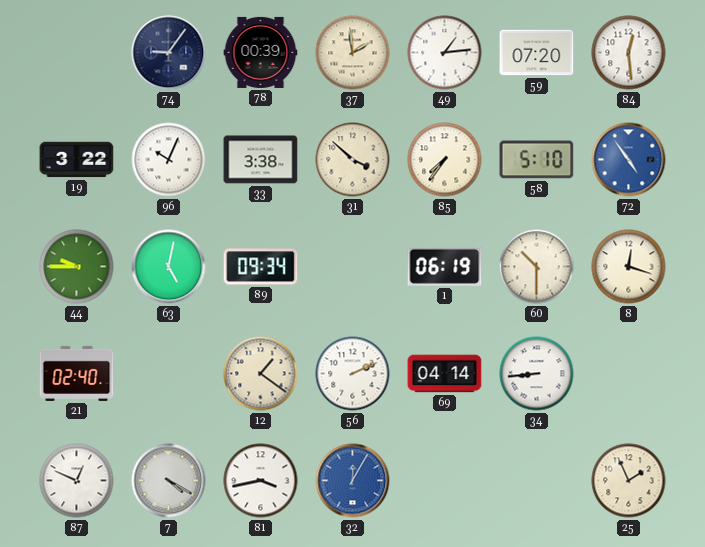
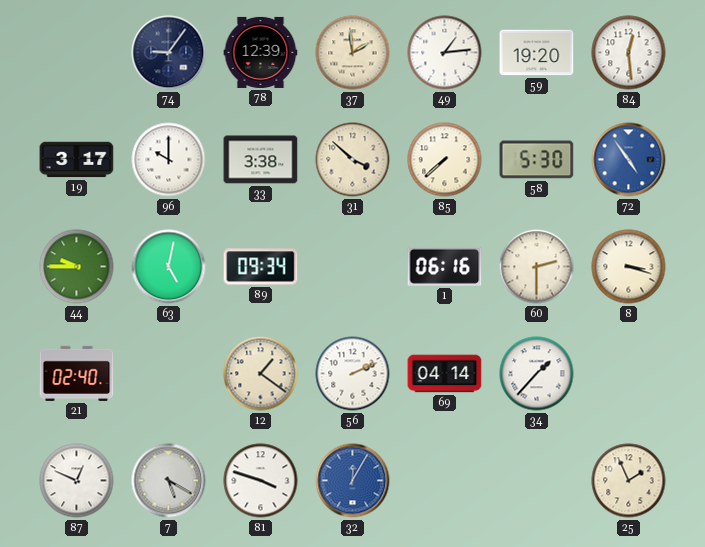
78: 00:39 -> 12:39 (261, 52)
59: 07:20 -> 19:20 (537, 53)
19: 3:22 -> 3:17 (77, 160)
96: 10:04 -> 10:00 (169, 160)
85: 7:36 -> 7:38 (445, 160)
58: 5:10 -> 5:30 (537, 160)
1: 06:19 -> 06:16 (445, 266)
60: 10:30 -> 2:30 (537, 267)
8: 12:18 -> 3:18 (629, 267)
34: 8:44 -> 1:37 (537, 374)
7: 4:20 -> 5:20 (169, 481)
81: 3:43 -> 3:48 (261, 481)
